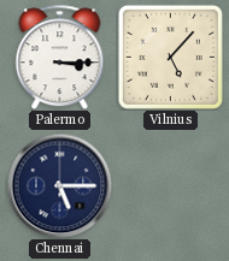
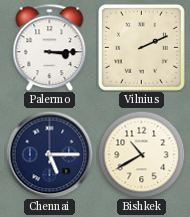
Vilnius: 5:07 -> 2:11 (141, 47)
Bishkek: none -> 10:40 (141, 154)
